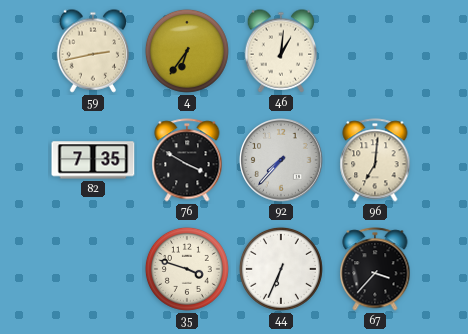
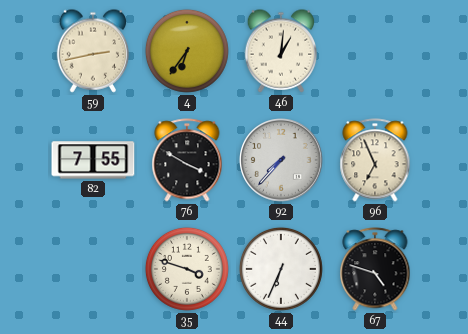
82: 7:35 -> 7:55 (93, 160)
96: 7:01 -> 6:56 (375, 160)
67: 3:37 -> 4:48 (375, 269)
